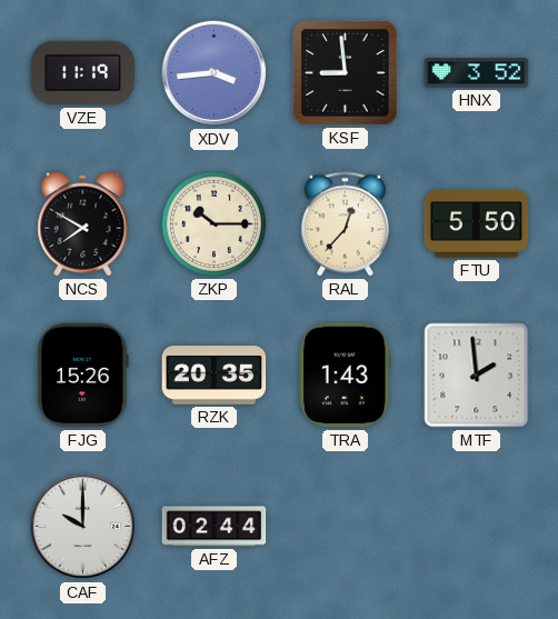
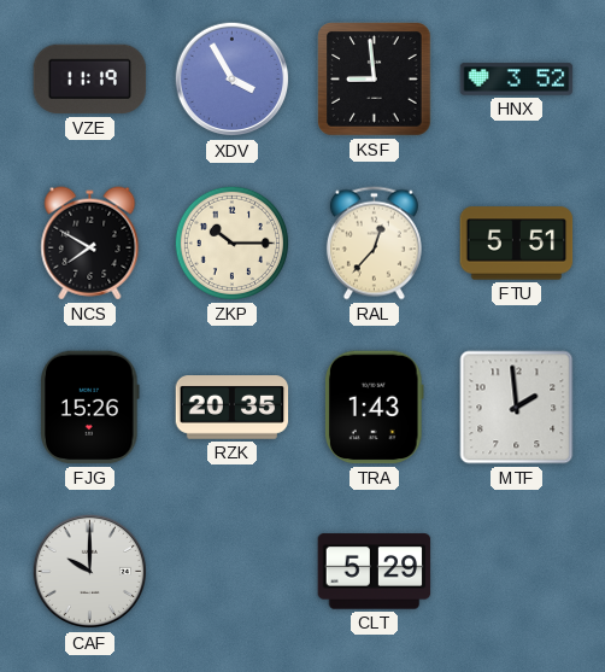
XDV: 3:44 -> 3:55 (233, 80)
FTU: 5:50 -> 5:51 (517, 244)
AFZ: 02:44 -> none (215, 527)
CLT: none -> 5:29 (375, 572)
